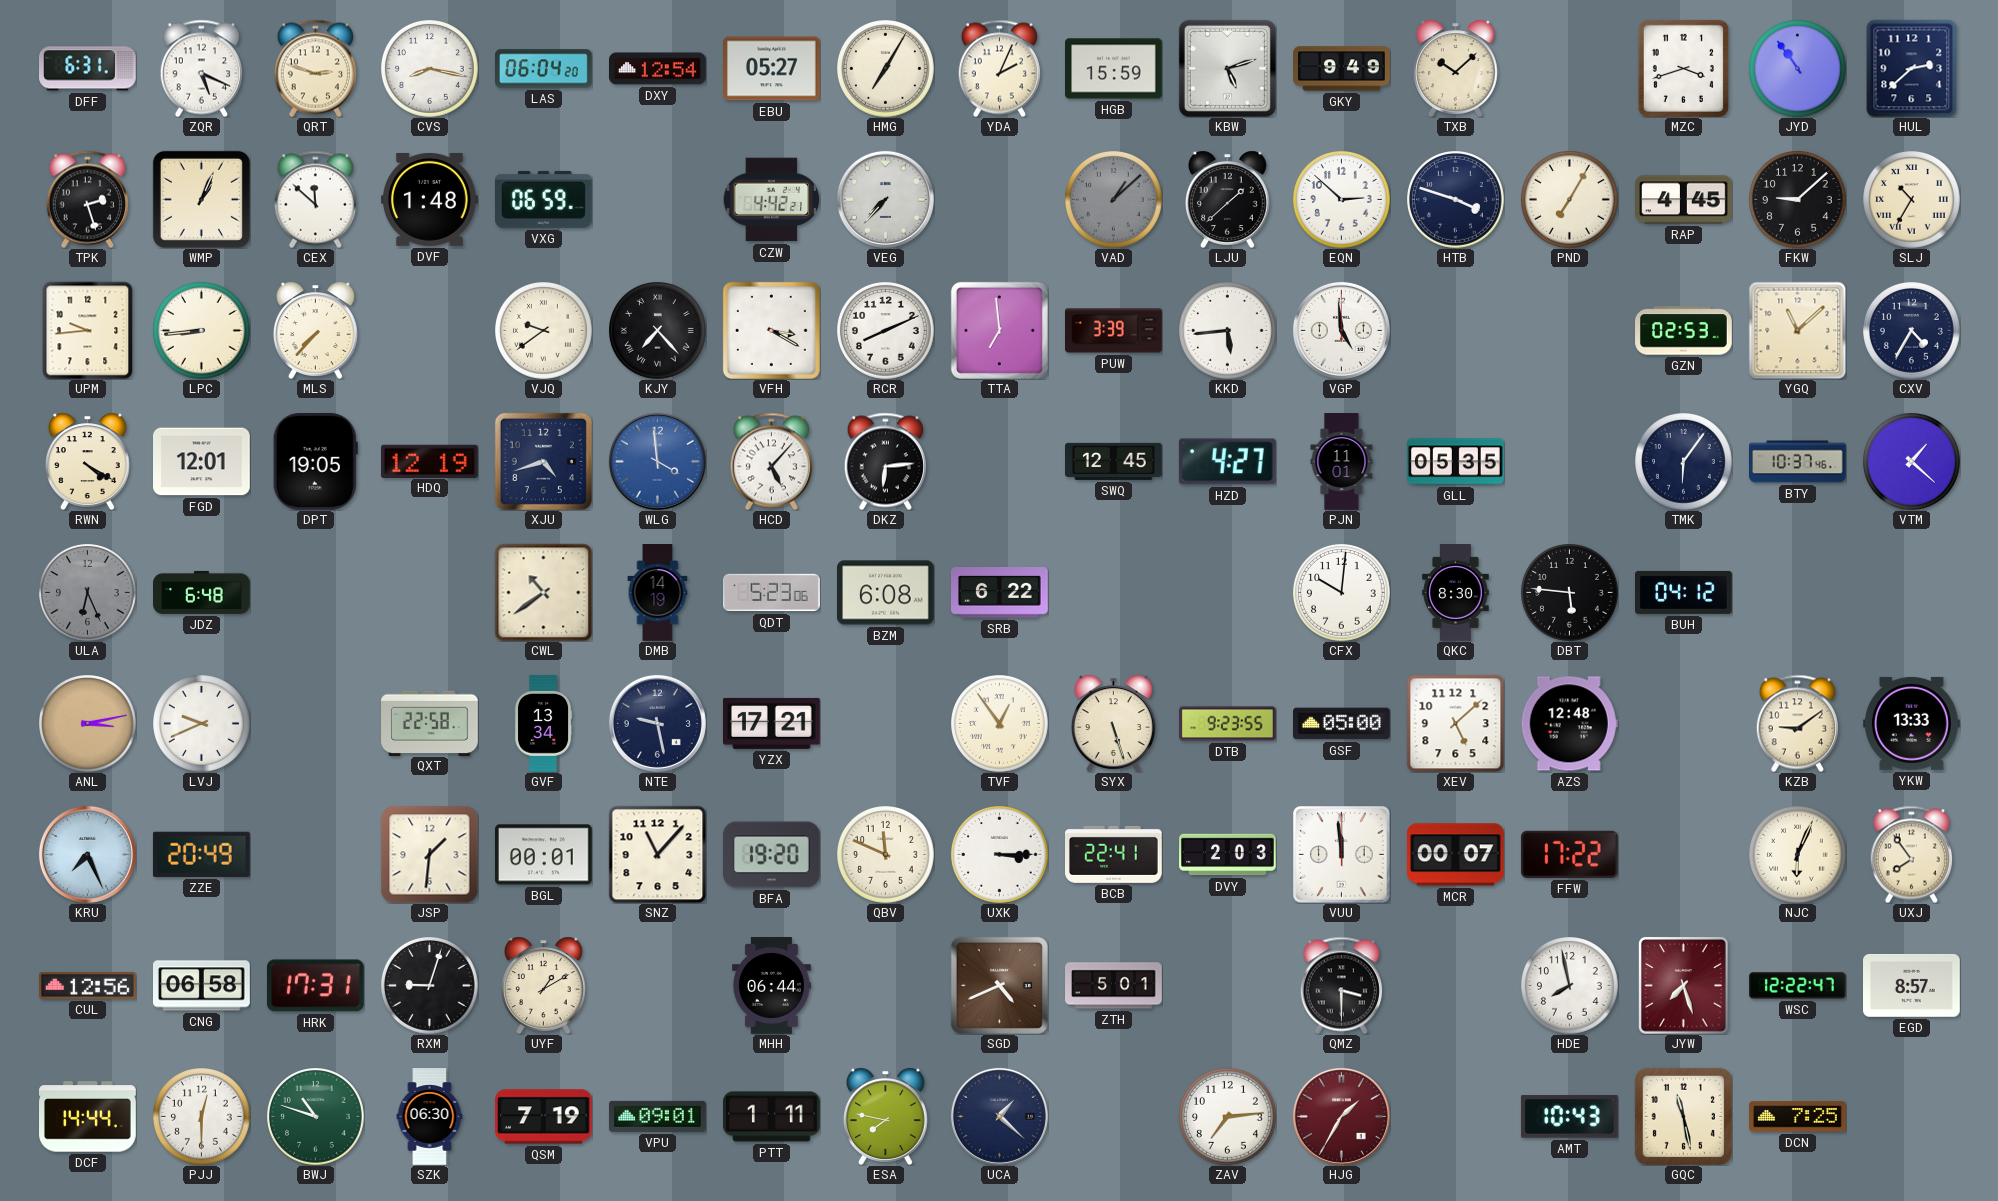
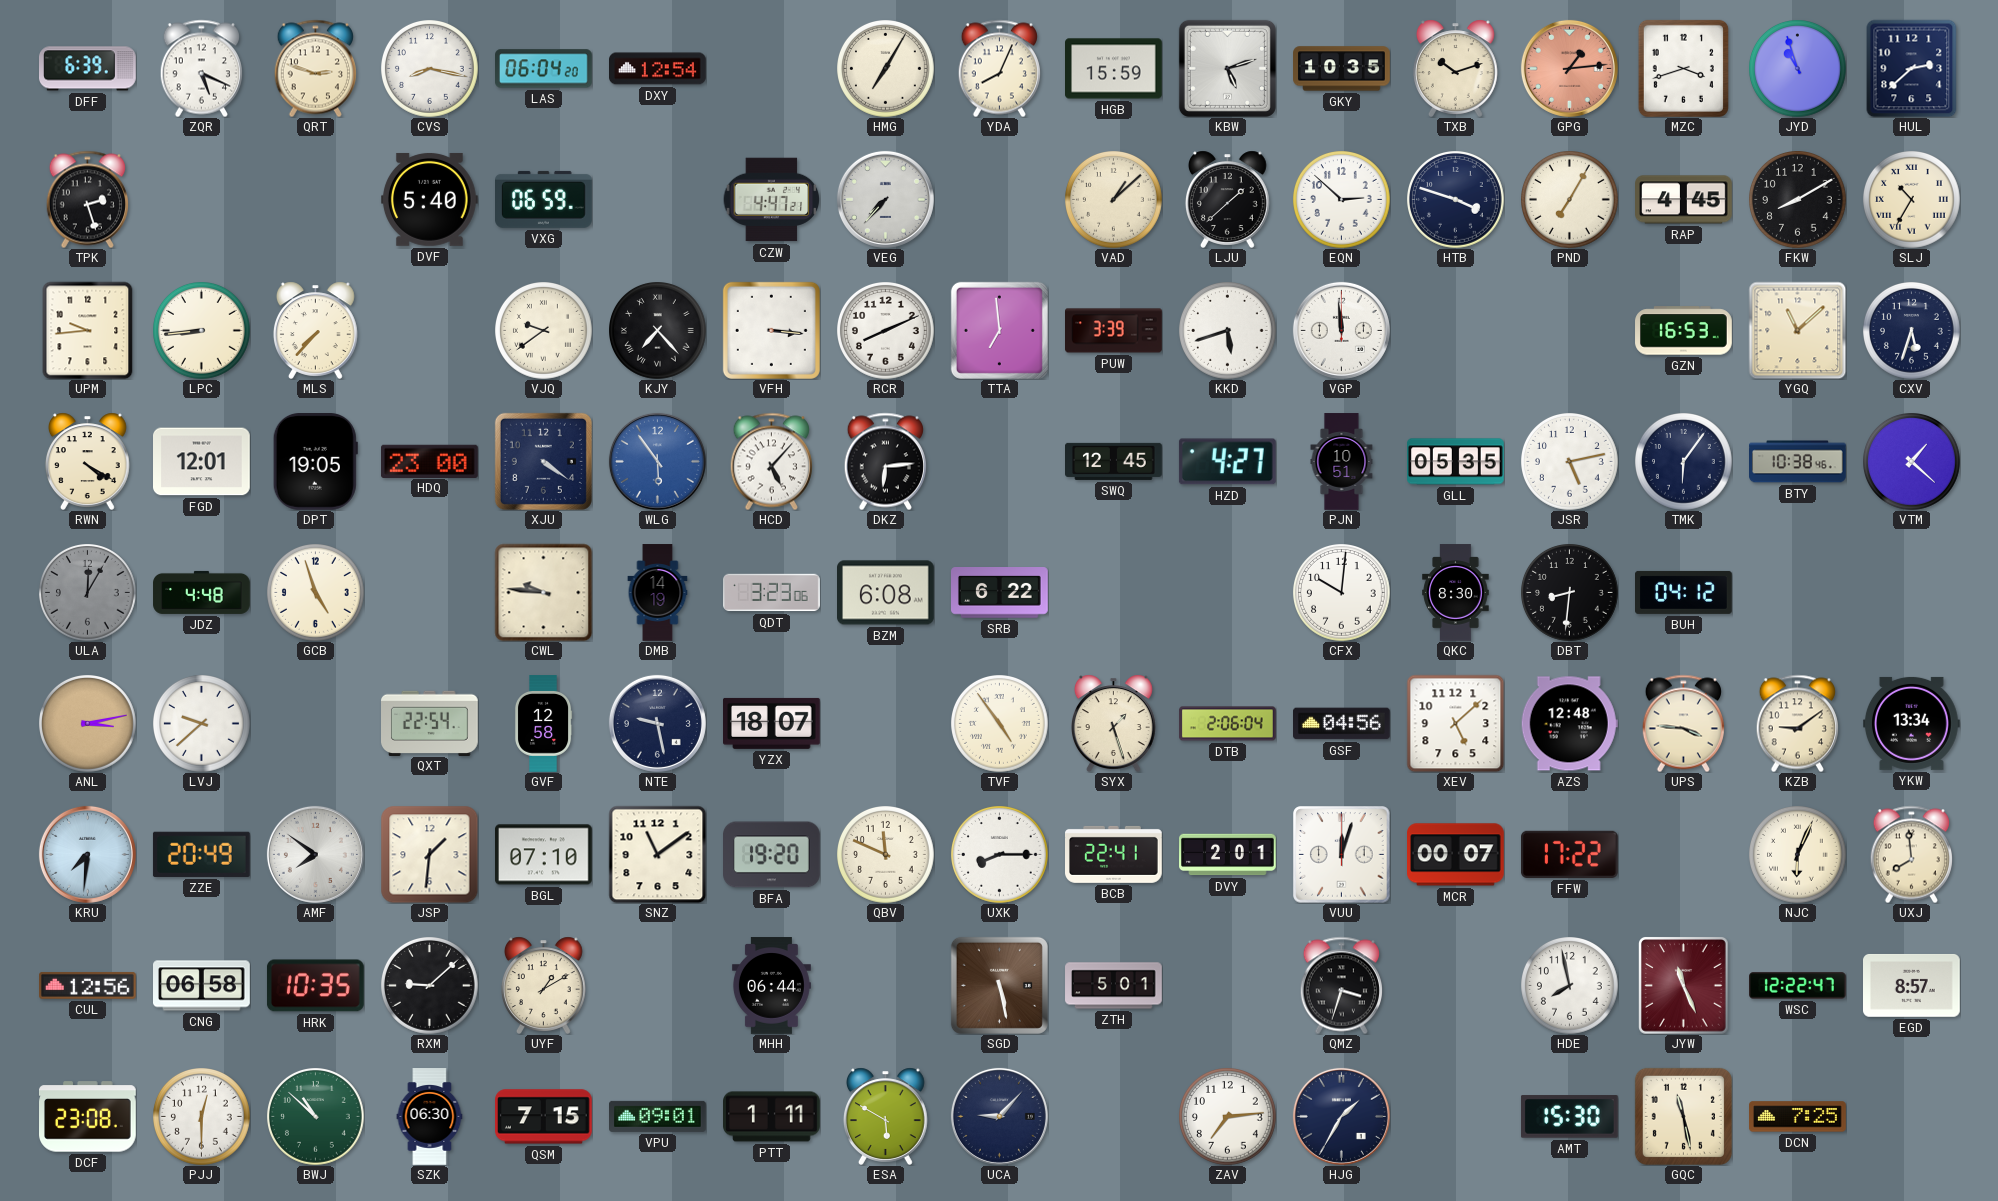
DFF: 6:31 -> 6:39 (88, 69)
EBU: 05:27 -> none (772, 69)
YDA: 2:04 -> 8:04 (999, 68)
GKY: 9:49 -> 10:35 (1342, 69)
TXB: 10:08 -> 10:12 (1455, 68)
GPG: none -> 1:14 (1569, 68)
JYD: 10:54 -> 10:57 (1798, 69)
WMP: 1:04 -> none (201, 199)
CEX: 11:52 -> none (315, 199)
DVF: 1:48 -> 5:40 (430, 199)
CZW: 4:42 -> 4:47 (771, 200)
VAD dial: grey -> cream (1114, 200)
FKW: 9:08 -> 8:10 (1798, 200)
VFH: 3:20 -> 3:16 (771, 330)
KKD: 5:44 -> 5:42 (1228, 331)
VGP: 4:59 -> 11:59 (1341, 330)
GZN: 02:53 -> 16:53 (1684, 331)
CXV: 4:35 -> 5:33 (1912, 331)
HDQ: 12:19 -> 23:00 (430, 461)
XJU: 4:42 -> 4:21 (543, 461)
WLG: 3:59 -> 5:54 (657, 461)
PJN: 11:01 -> 10:51 (1342, 462)
JSR: none -> 5:13 (1570, 462)
BTY: 10:37 -> 10:38 (1798, 462)
ULA: 6:26 -> 12:05 (88, 593)
JDZ: 6:48 -> 4:48 (202, 592)
GCB: none -> 4:57 (316, 593)
CWL: 10:39 -> 9:46 (543, 592)
QDT: 5:23 -> 3:23 (772, 593)
DBT: 5:46 -> 8:31 (1570, 593)
LVJ: 9:41 -> 9:38 (202, 724)
QXT: 22:58 -> 22:54 (430, 723)
GVF: 13:34 -> 12:58 (543, 724)
YZX: 17:21 -> 18:07 (772, 723)
TVF: 12:54 -> 4:54 (1000, 724)
SYX: 5:27 -> 1:27 (1113, 723)
DTB: 9:23 -> 2:06 (1228, 724)
GSF: 05:00 -> 04:56 (1342, 724)
UPS: none -> 3:46 (1683, 723)
YKW: 13:33 -> 13:34 (1912, 723)
KRU: 7:26 -> 7:31 (87, 854)
AMF: none -> 7:51 (315, 854)
BGL: 00:01 -> 07:10 (544, 855)
SNZ: 11:07 -> 11:09 (657, 854)
UXK: 3:15 -> 8:15 (1000, 855)
DVY: 2:03 -> 2:01 (1228, 855)
VUU: 11:59 -> 12:03 (1341, 854)
UXJ: 7:54 -> 7:59 (1911, 854)
HRK: 17:31 -> 10:35 (315, 986)
RXM: 9:03 -> 9:08 (430, 986)
SGD: 4:41 -> 5:28 (999, 985)
QMZ: 3:30 -> 3:33 (1341, 985)
JYW: 7:27 -> 11:26 (1684, 985)
DCF: 14:44 -> 23:08 (88, 1117)
BWJ: 10:48 -> 10:52 (316, 1117)
QSM: 7:19 -> 7:15 (544, 1117)
ESA: 7:47 -> 5:50 (885, 1116)
UCA: 1:22 -> 9:07 (999, 1116)
HJG dial: burgundy -> navy (1341, 1116)
AMT: 10:43 -> 15:30 (1569, 1117)
